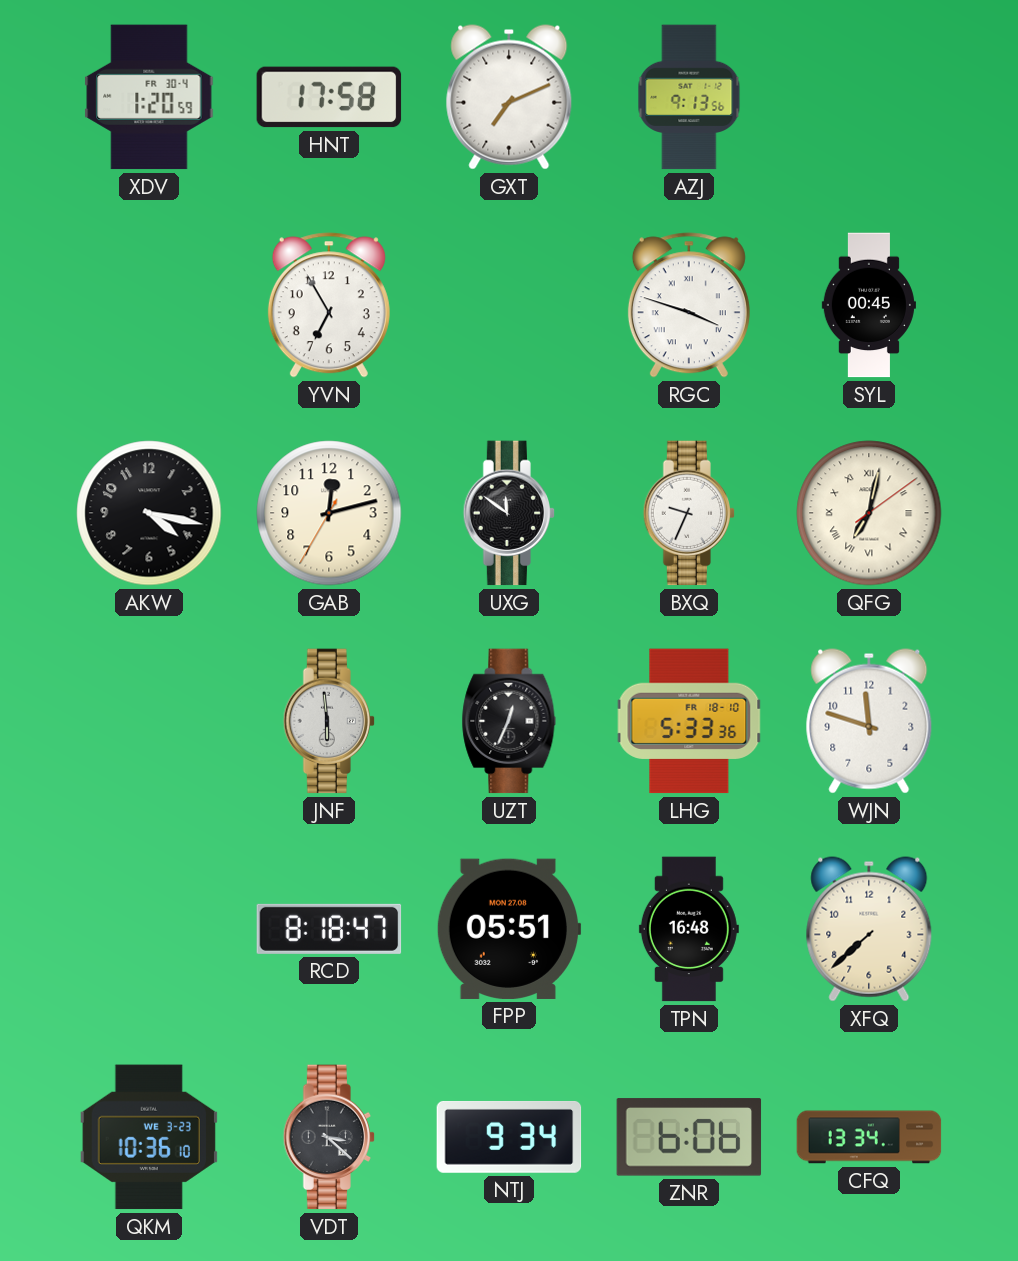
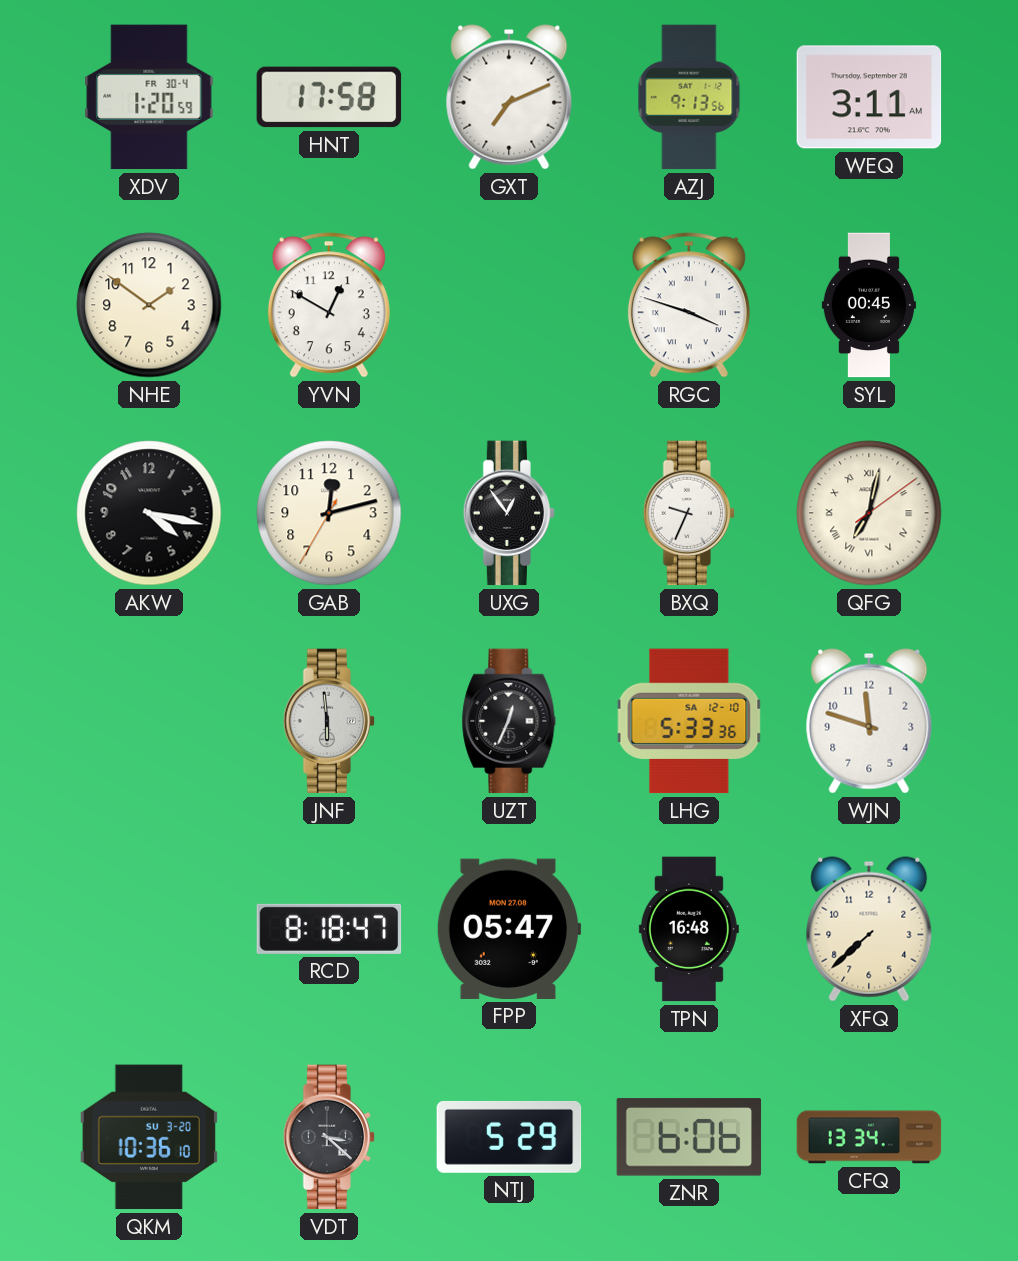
WEQ: none -> 3:11 (869, 97)
NHE: none -> 1:51 (149, 305)
YVN: 6:55 -> 12:50 (329, 305)
UXG: 11:51 -> 12:54 (509, 513)
LHG date: FR 18-10 -> SA 12-10 (689, 721)
FPP: 05:51 -> 05:47 (509, 929)
QKM date: WE 3-23 -> SU 3-20 (149, 1137)
NTJ: 9:34 -> 5:29 (509, 1137)
